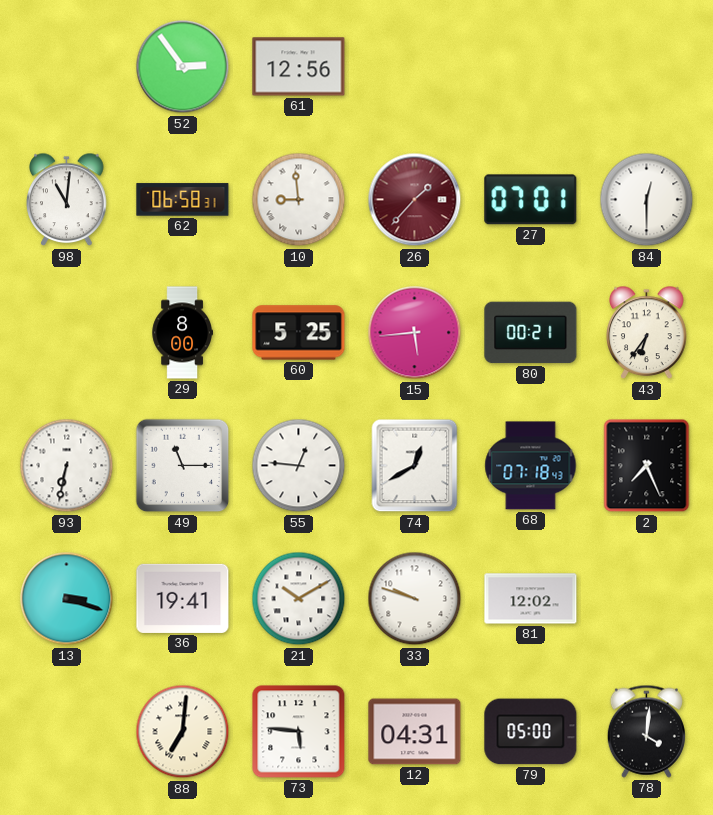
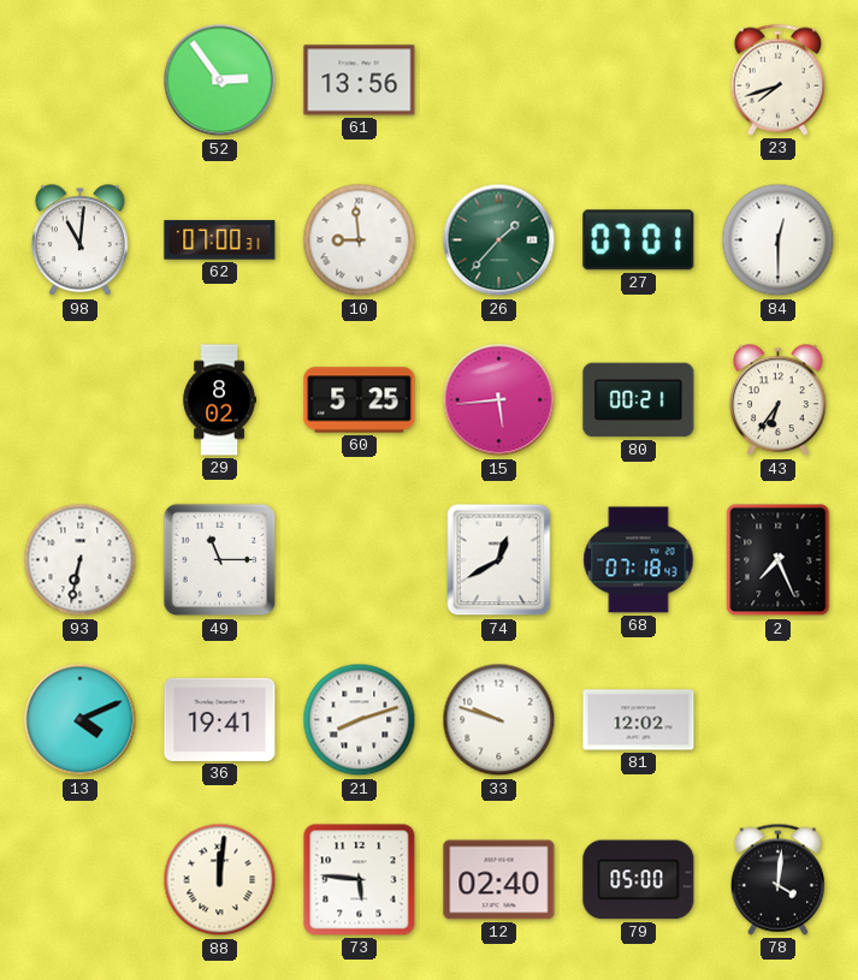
61: 12:56 -> 13:56 (360, 81)
23: none -> 7:42 (777, 79)
62: 06:58 -> 07:00 (220, 240)
26 dial: burgundy -> green (499, 240)
29: 8:00 -> 8:02 (219, 400)
55: 12:46 -> none (299, 466)
13: 3:18 -> 4:11 (81, 720)
21: 10:10 -> 8:12 (360, 720)
88: 7:01 -> 12:01 (220, 880)
12: 04:31 -> 02:40 (499, 880)
